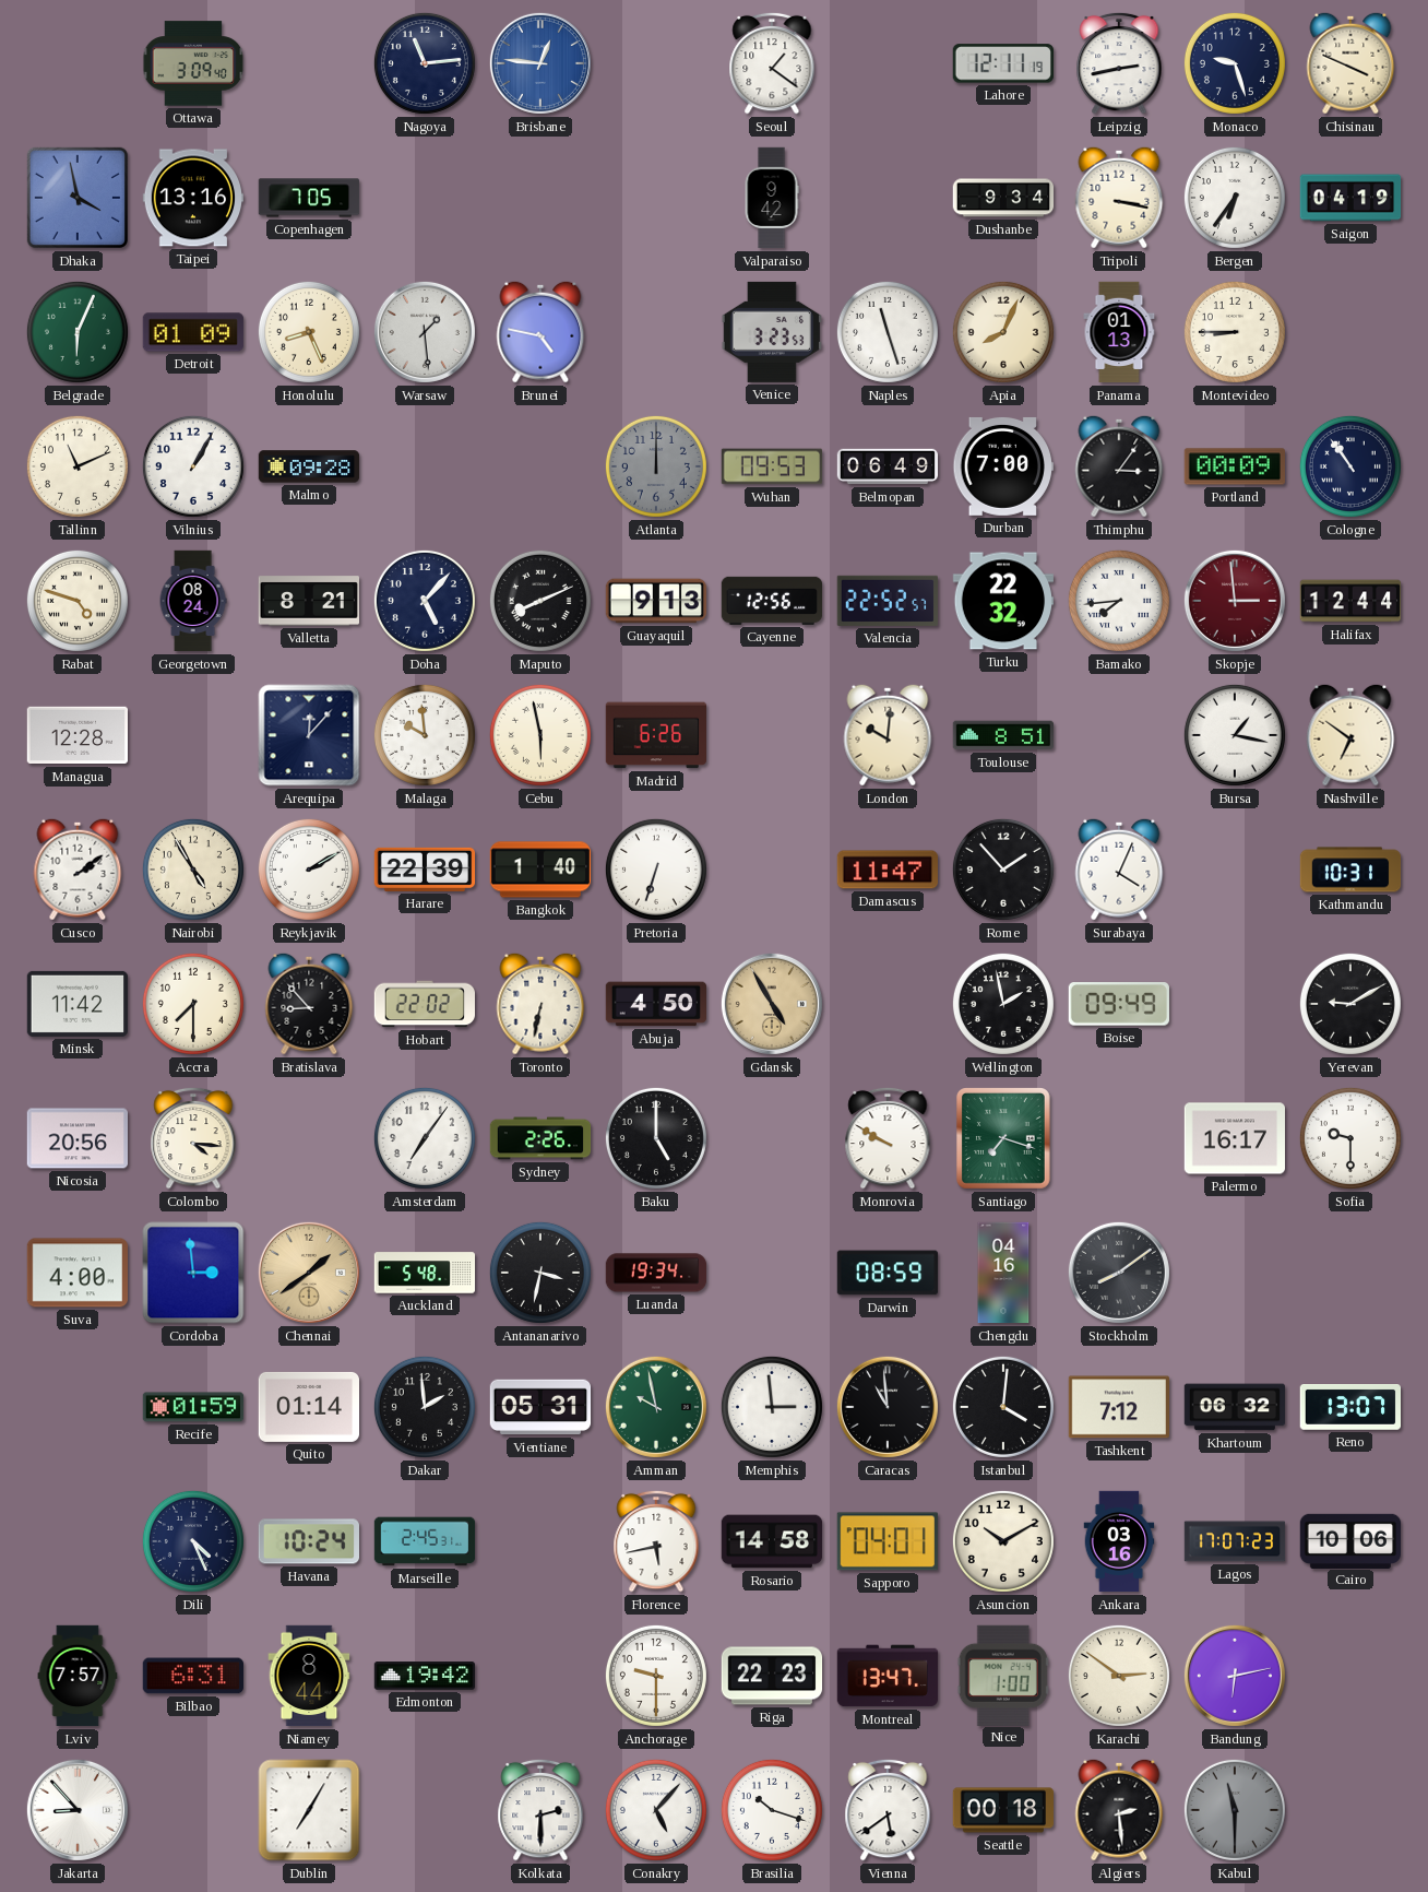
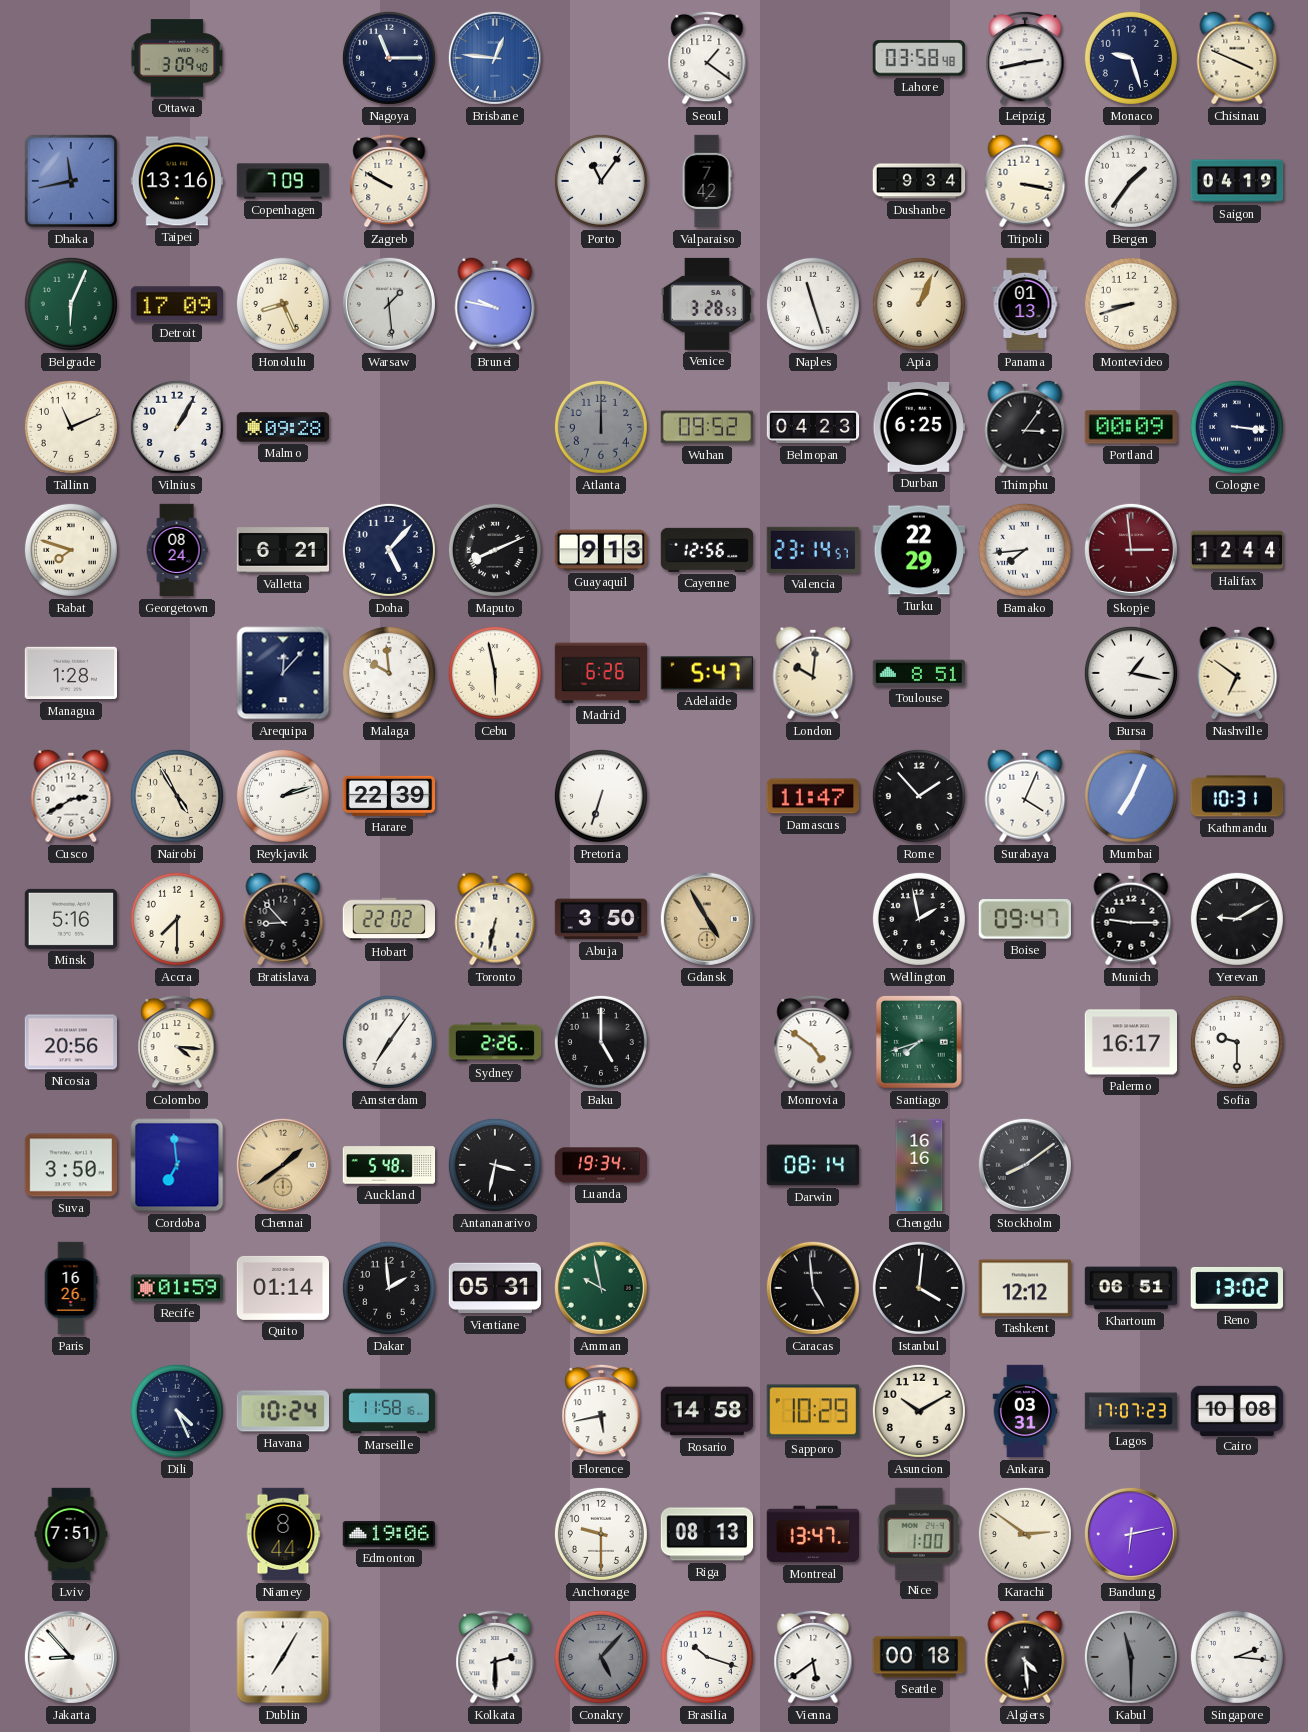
Nagoya: 11:14 -> 11:15 (389, 58)
Lahore: 12:11 -> 03:58 (919, 58)
Dhaka: 3:58 -> 11:43 (71, 181)
Copenhagen: 7:05 -> 7:09 (283, 181)
Zagreb: none -> 9:50 (389, 181)
Porto: none -> 11:06 (601, 181)
Valparaiso: 9:42 -> 7:42 (707, 181)
Bergen: 6:36 -> 1:36 (1131, 181)
Detroit: 01:09 -> 17:09 (176, 304)
Brunei: 4:47 -> 9:47 (495, 304)
Venice: 3:23 -> 3:28 (707, 304)
Apia: 8:04 -> 1:04 (919, 304)
Montevideo: 8:45 -> 8:42 (1131, 304)
Wuhan: 09:53 -> 09:52 (707, 427)
Belmopan: 06:49 -> 04:23 (813, 427)
Durban: 7:00 -> 6:25 (918, 427)
Cologne: 10:54 -> 3:16 (1237, 427)
Rabat: 4:48 -> 7:48 (71, 550)
Valletta: 8:21 -> 6:21 (282, 550)
Valencia: 22:52 -> 23:14 (812, 550)
Turku: 22:32 -> 22:29 (918, 550)
Managua: 12:28 -> 1:28 (71, 673)
Adelaide: none -> 5:47 (706, 673)
Cusco: 2:09 -> 2:40 (71, 796)
Reykjavik: 2:10 -> 2:12 (283, 796)
Bangkok: 1:40 -> none (540, 870)
Mumbai: none -> 7:04 (1131, 796)
Minsk: 11:42 -> 5:16 (70, 919)
Abuja: 4:50 -> 3:50 (600, 919)
Boise: 09:49 -> 09:47 (1025, 919)
Munich: none -> 9:15 (1131, 919)
Monrovia: 9:50 -> 4:51 (813, 1042)
Santiago: 7:18 -> 7:42 (919, 1043)
Suva: 4:00 -> 3:50 (70, 1165)
Cordoba: 2:59 -> 6:59 (177, 1165)
Darwin: 08:59 -> 08:14 (813, 1165)
Chengdu: 04:16 -> 16:16 (919, 1165)
Paris: none -> 16:26 (71, 1288)
Memphis: 2:59 -> none (772, 1407)
Caracas: 10:59 -> 4:59 (813, 1288)
Tashkent: 7:12 -> 12:12 (1024, 1288)
Khartoum: 06:32 -> 06:51 (1131, 1288)
Reno: 13:07 -> 13:02 (1236, 1289)
Marseille: 2:45 -> 11:58 (389, 1411)
Sapporo: 04:01 -> 10:29 (813, 1411)
Ankara: 03:16 -> 03:31 (1025, 1411)
Cairo: 10:06 -> 10:08 (1236, 1410)
Lviv: 7:57 -> 7:51 (71, 1534)
Bilbao: 6:31 -> none (192, 1676)
Edmonton: 19:42 -> 19:06 (388, 1534)
Riga: 22:23 -> 08:13 (707, 1534)
Conakry dial: white -> grey (601, 1657)
Algiers: 2:29 -> 4:29 (1025, 1657)
Singapore: none -> 2:16 (1237, 1657)
